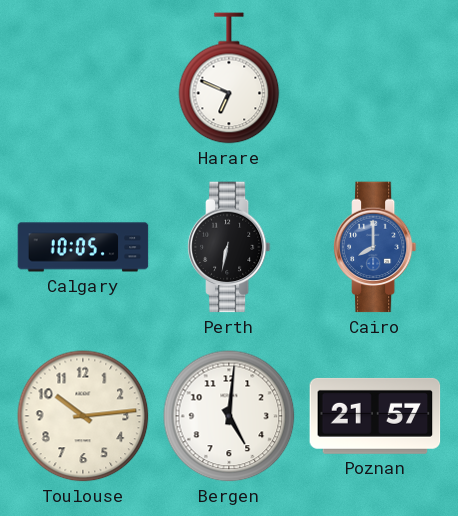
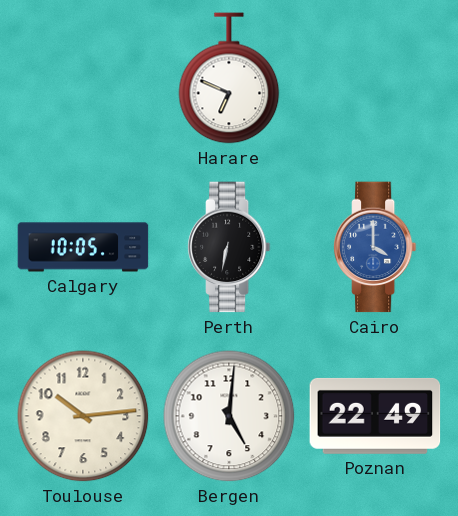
Cairo: 8:00 -> 4:00 (375, 247)
Poznan: 21:57 -> 22:49 (375, 416)
